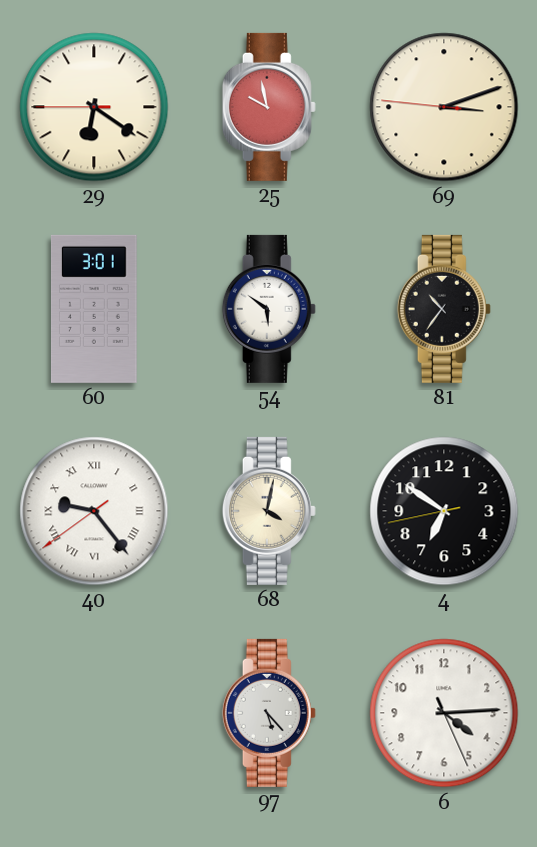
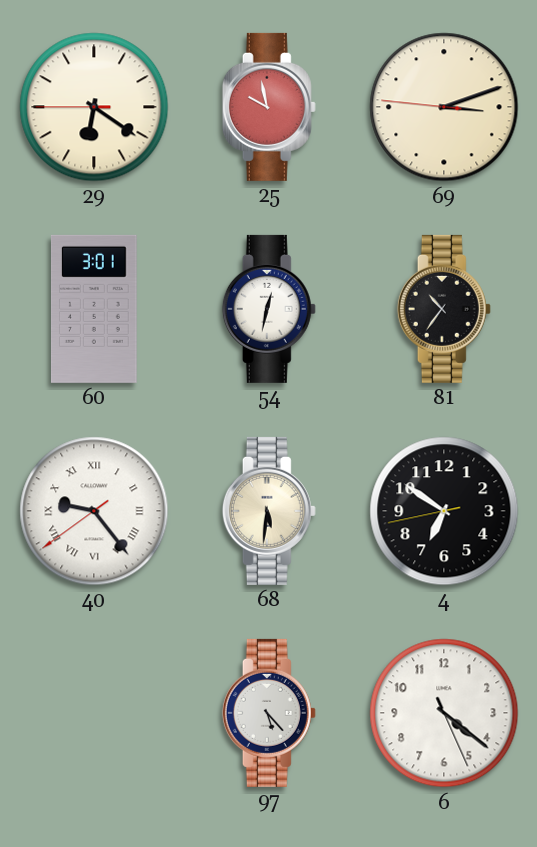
54: 5:51 -> 12:32 (269, 309)
68: 4:02 -> 5:31 (269, 511)
6: 4:14 -> 4:21 (444, 713)
